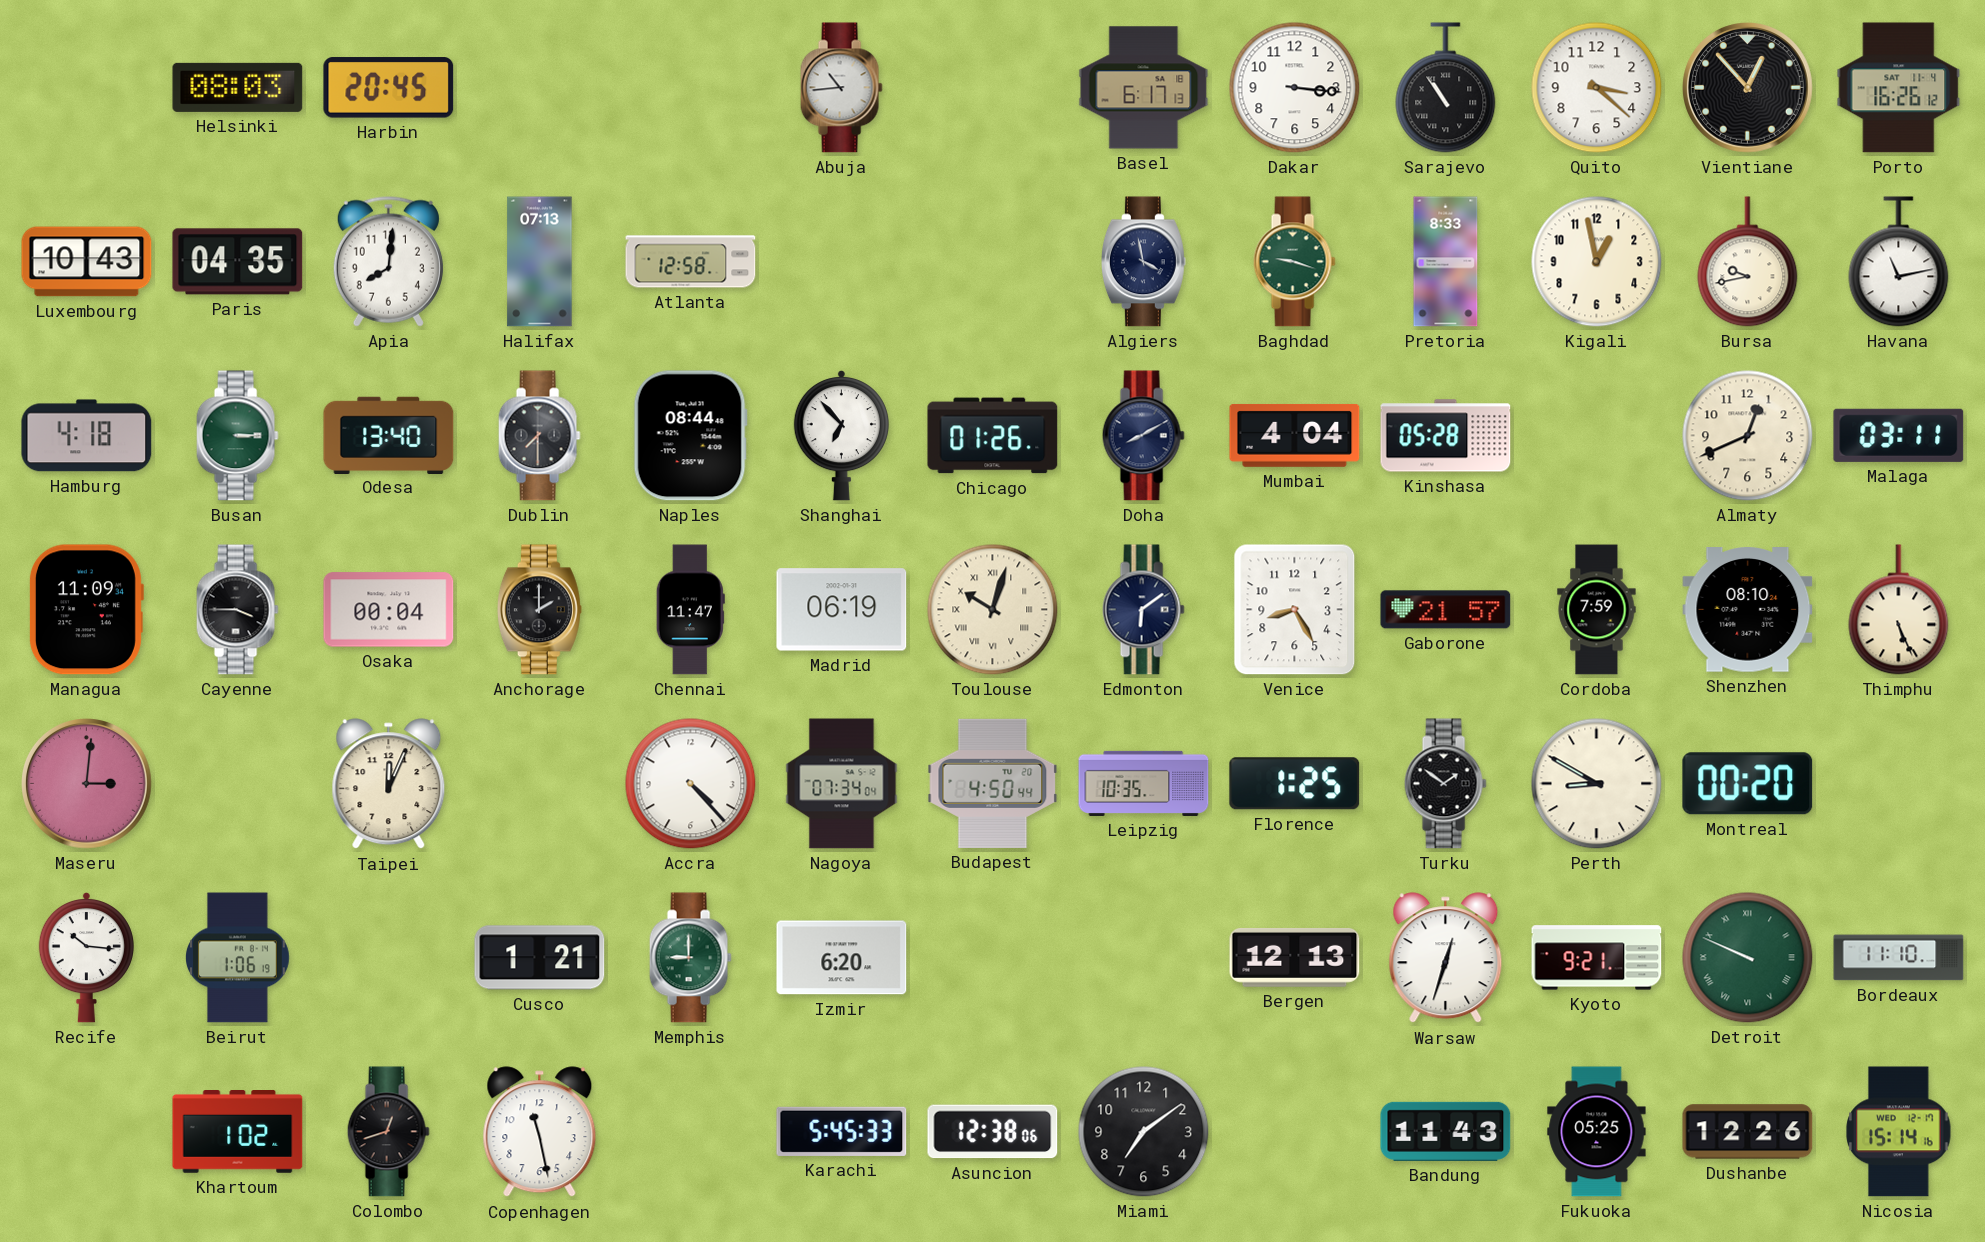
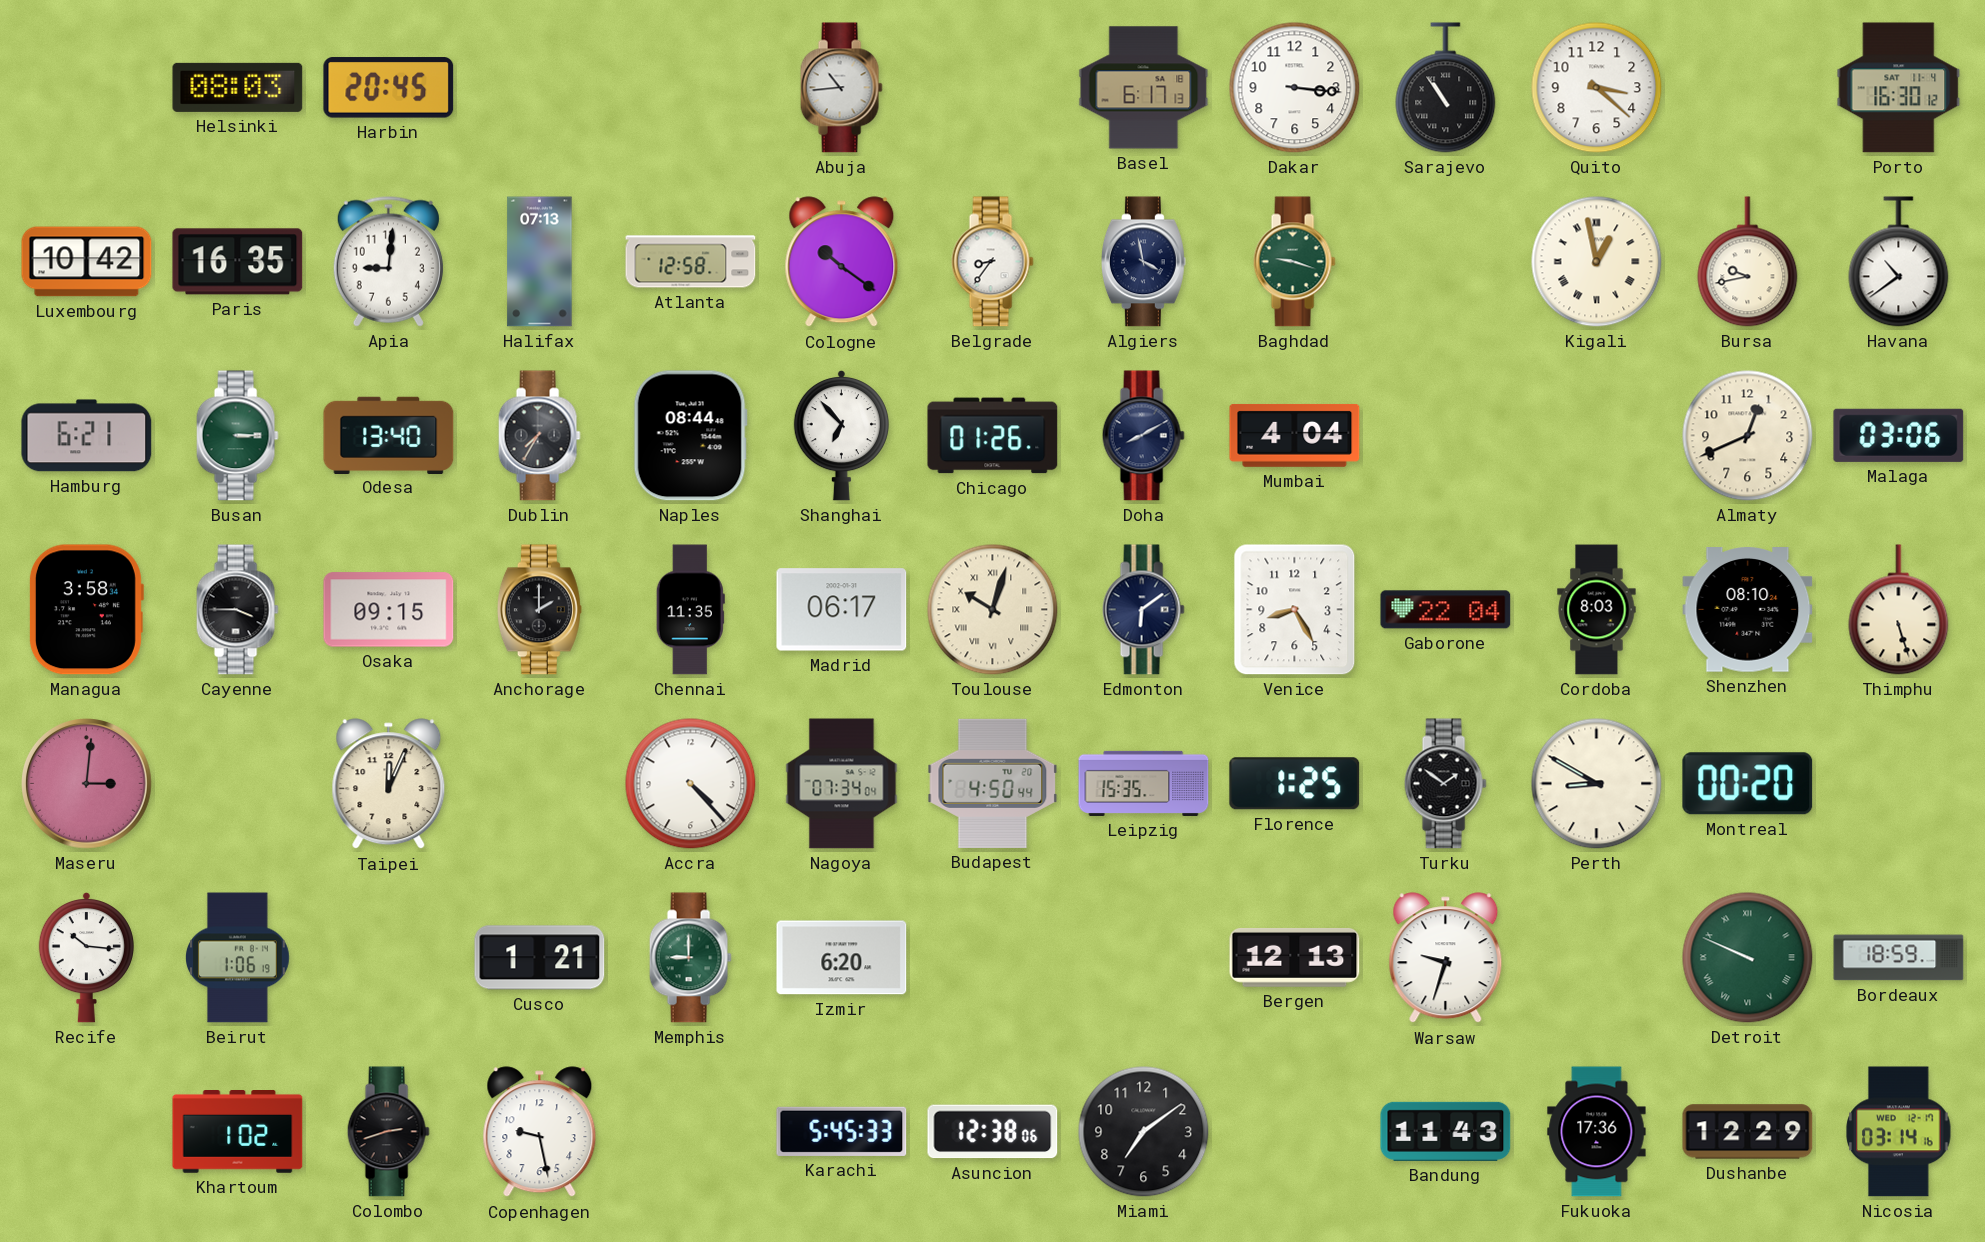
Vientiane: 12:53 -> none (1748, 88)
Porto: 16:26 -> 16:30 (1899, 88)
Luxembourg: 10:43 -> 10:42 (87, 262)
Paris: 04:35 -> 16:35 (238, 262)
Apia: 8:01 -> 9:01 (388, 261)
Cologne: none -> 10:21 (842, 262)
Belgrade: none -> 8:36 (992, 262)
Pretoria: 8:33 -> none (1446, 262)
Kigali numerals: Arabic -> Roman (1597, 262)
Havana: 11:13 -> 10:39 (1899, 262)
Hamburg: 4:18 -> 6:21 (87, 436)
Dublin: 7:30 -> 7:35 (539, 436)
Kinshasa: 05:28 -> none (1446, 436)
Malaga: 03:11 -> 03:06 (1899, 435)
Managua: 11:09 -> 3:58 (86, 610)
Osaka: 00:04 -> 09:15 (389, 610)
Chennai: 11:47 -> 11:35 (690, 610)
Madrid: 06:19 -> 06:17 (842, 610)
Gaborone: 21:57 -> 22:04 (1446, 610)
Cordoba: 7:59 -> 8:03 (1597, 610)
Thimphu: 5:26 -> 5:27 (1899, 610)
Leipzig: 10:35 -> 15:35 (1144, 783)
Warsaw: 12:33 -> 9:33 (1446, 958)
Kyoto: 9:21 -> none (1597, 958)
Bordeaux: 11:10 -> 18:59 (1899, 958)
Colombo: 12:42 -> 2:42 (388, 1132)
Copenhagen: 11:28 -> 9:28 (540, 1132)
Fukuoka: 05:25 -> 17:36 (1597, 1132)
Dushanbe: 12:26 -> 12:29 (1748, 1132)
Nicosia: 15:14 -> 03:14 (1899, 1132)
